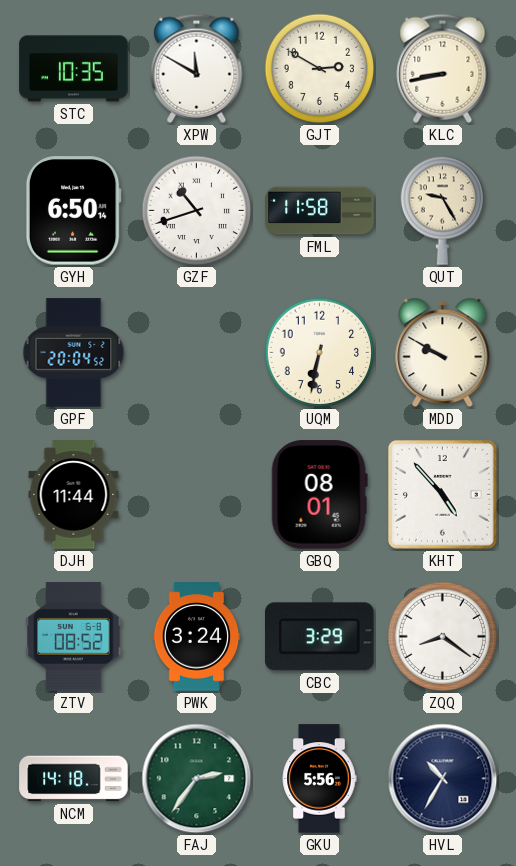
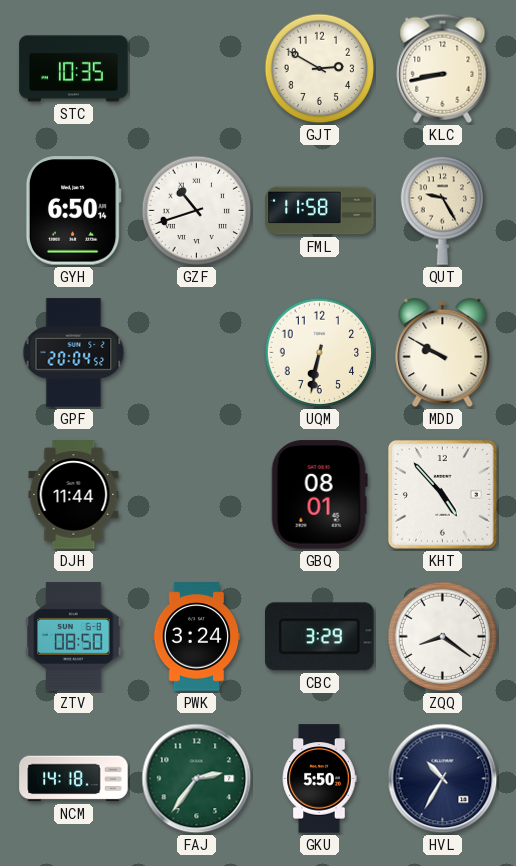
XPW: 11:50 -> none (197, 68)
ZTV: 08:52 -> 08:50 (74, 637)
GKU: 5:56 -> 5:50 (319, 779)
